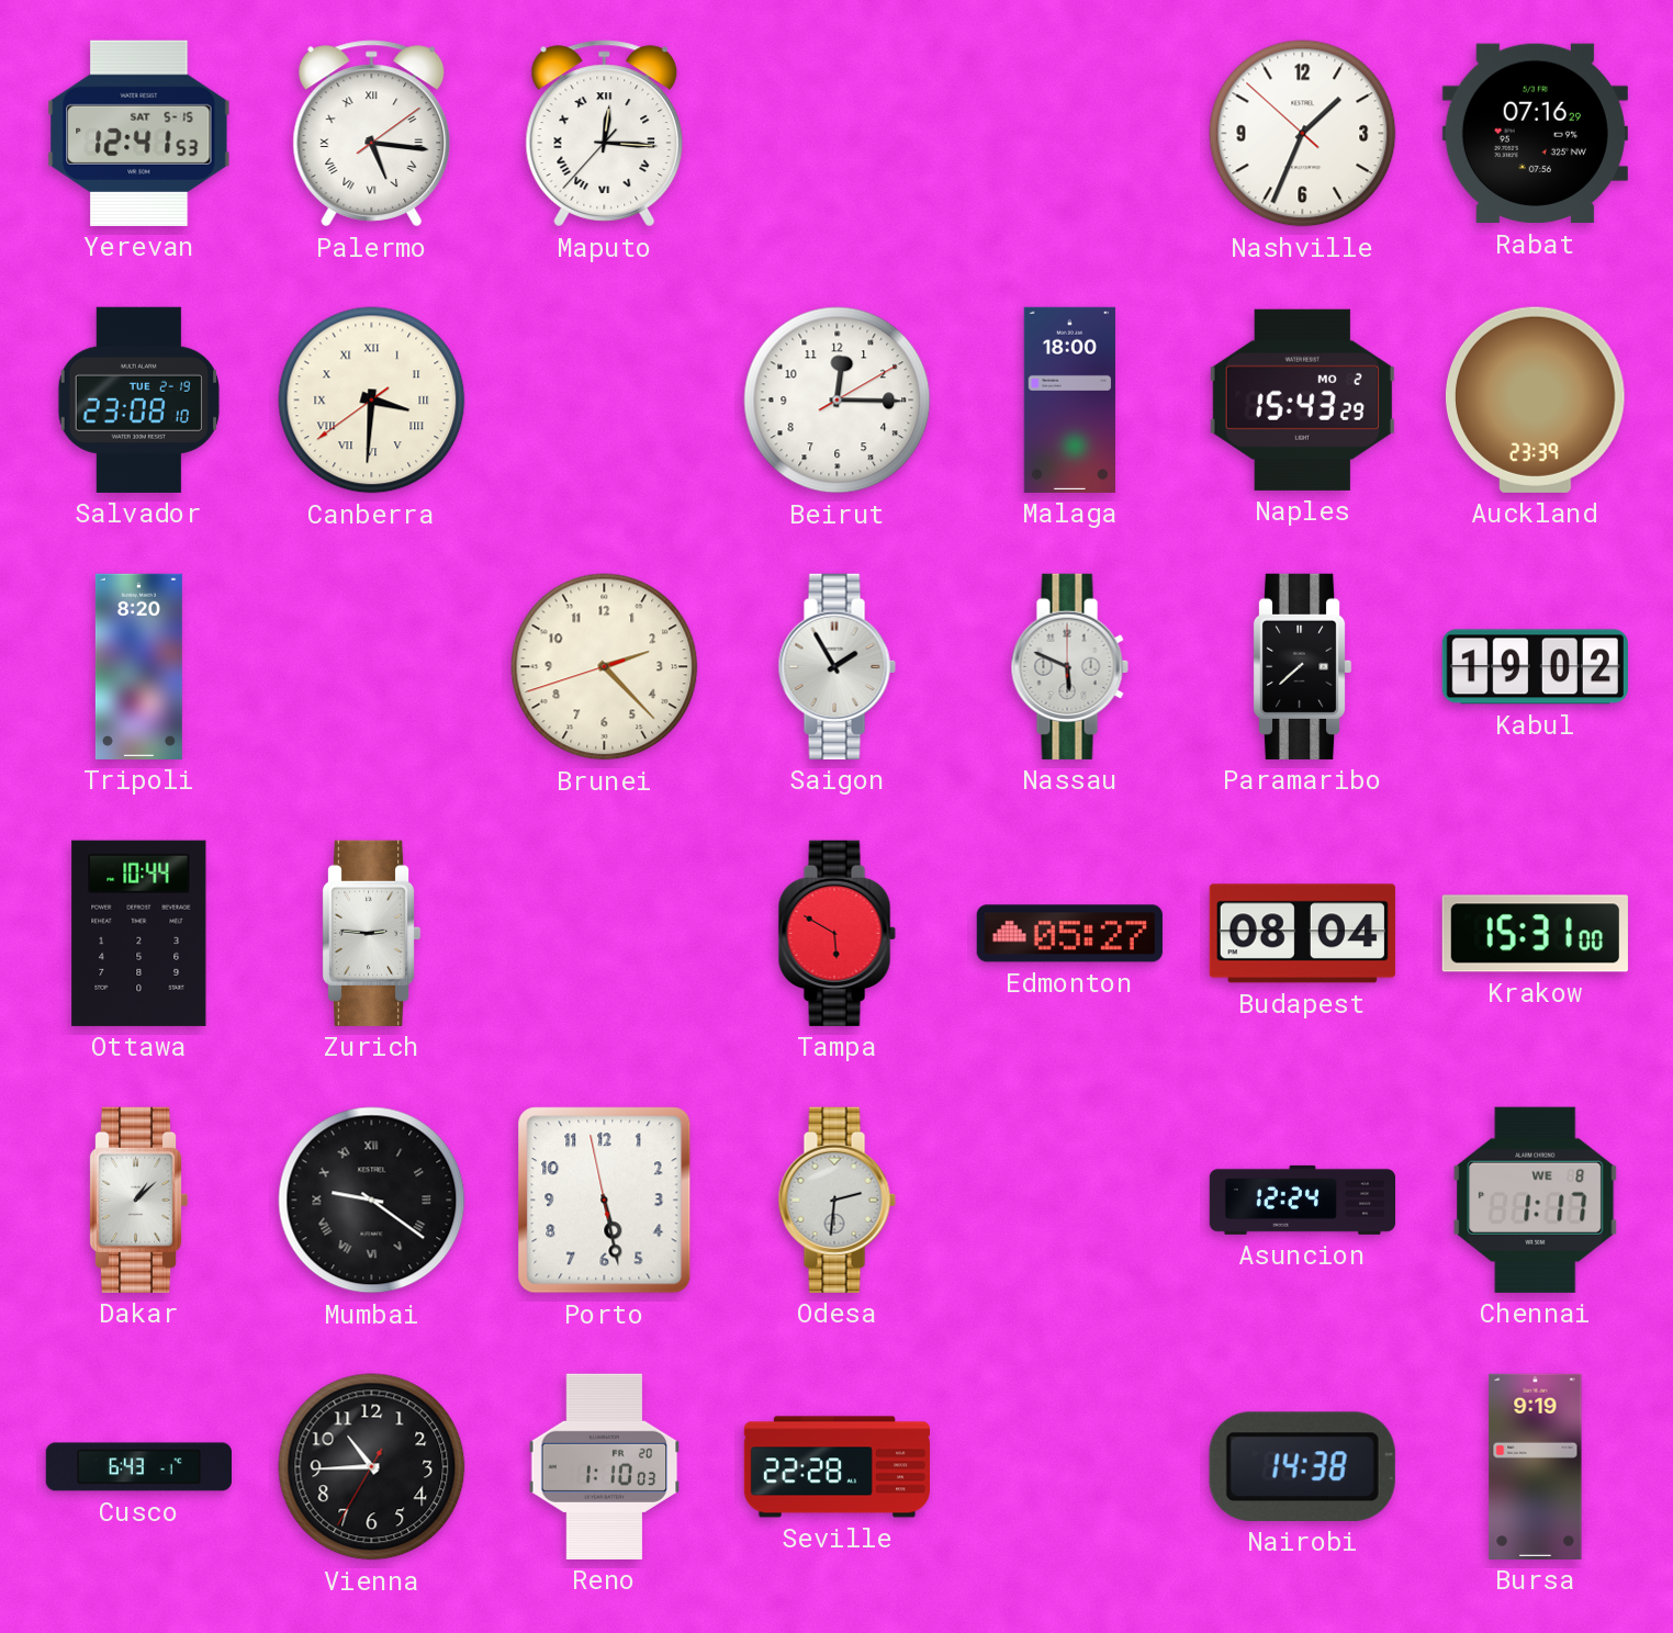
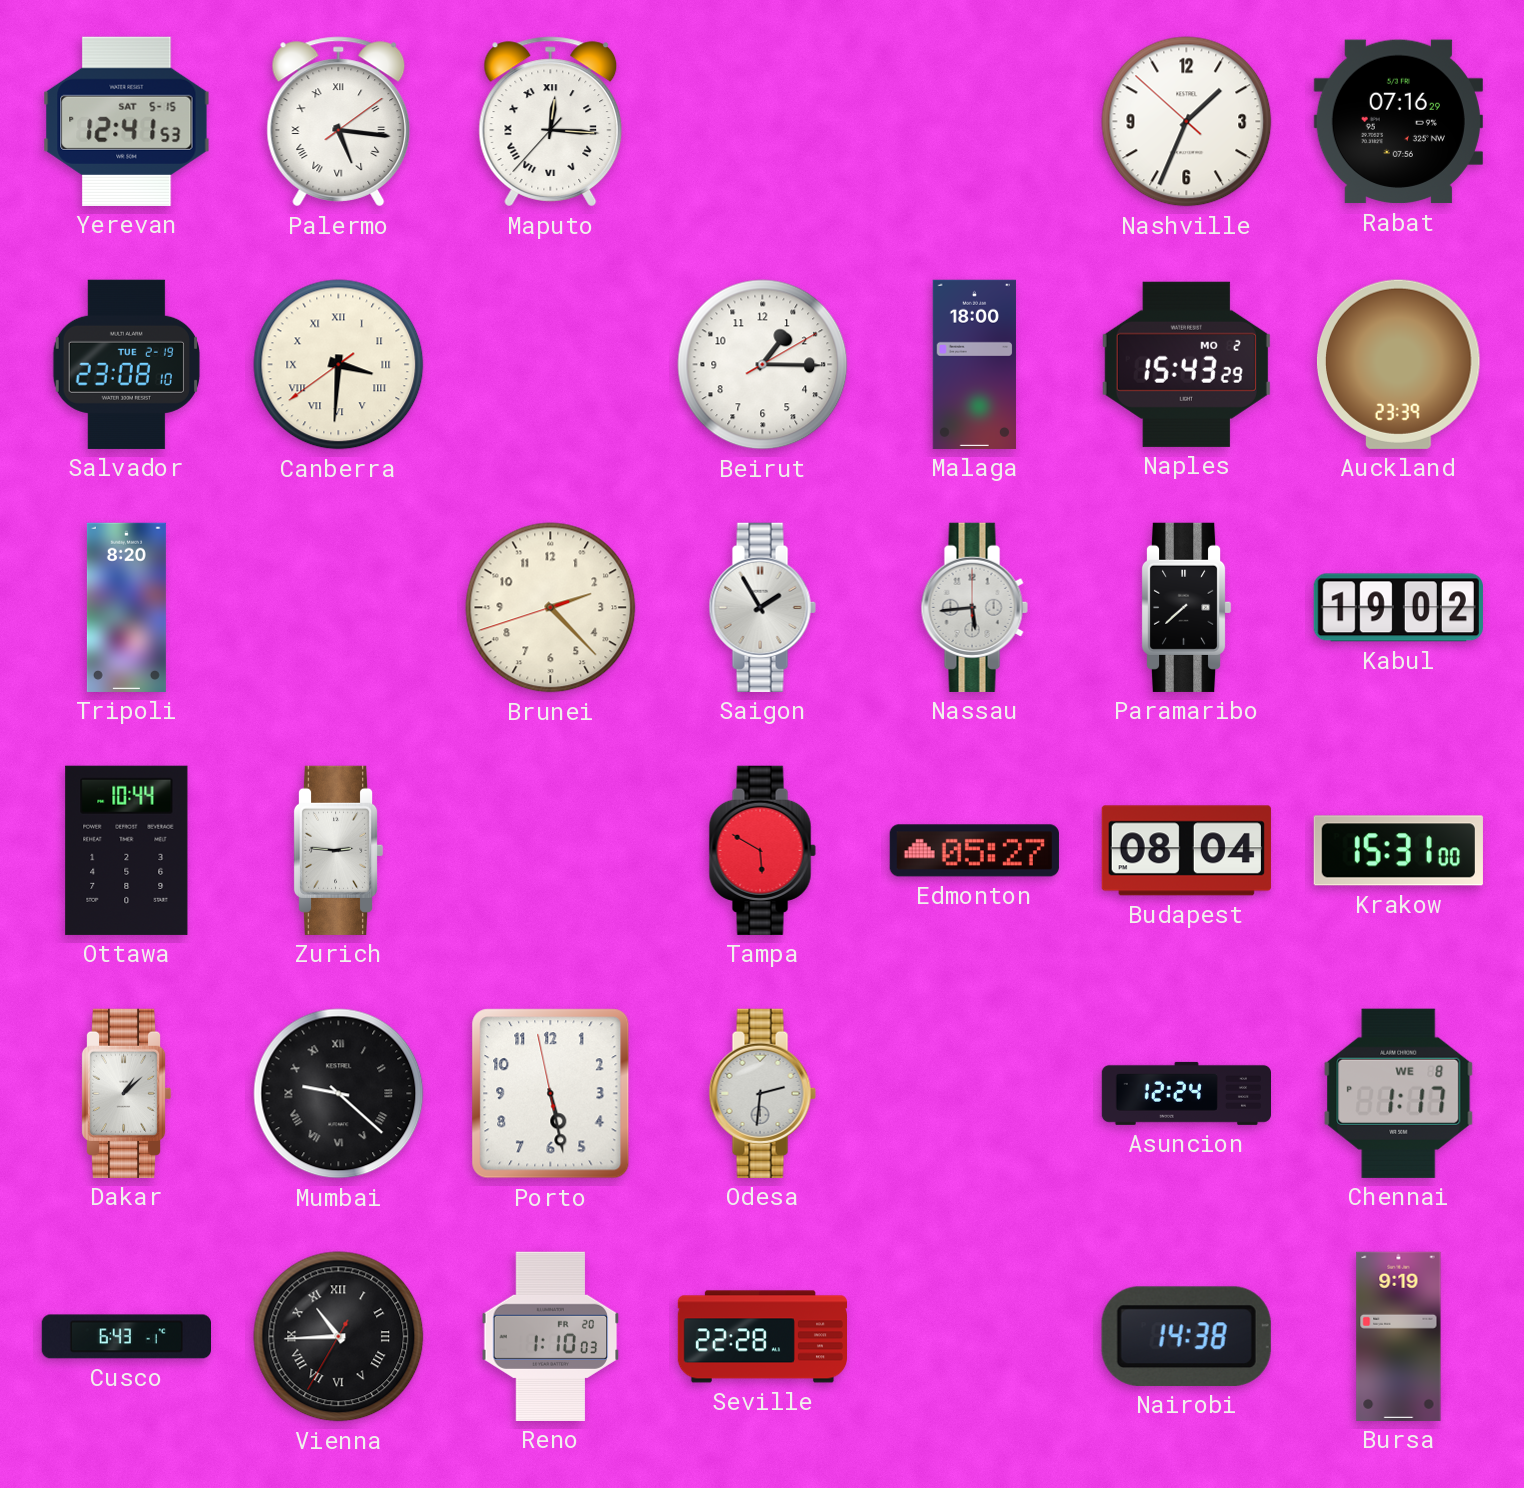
Beirut: 12:15 -> 1:15 (763, 365)
Nassau: 5:49 -> 5:44 (974, 607)
Mumbai: 9:21 -> 9:22 (339, 1094)
Vienna numerals: Arabic -> Roman (339, 1337)
